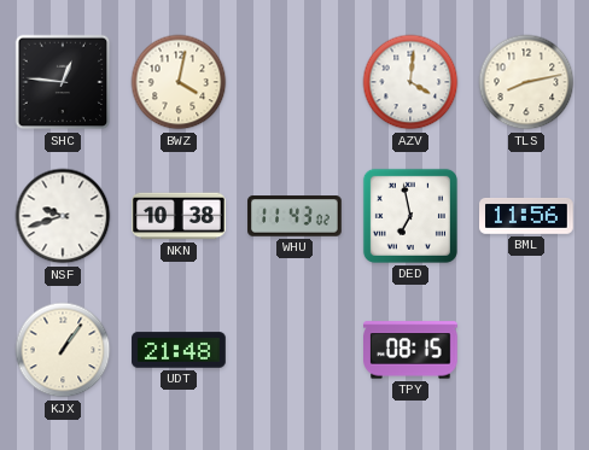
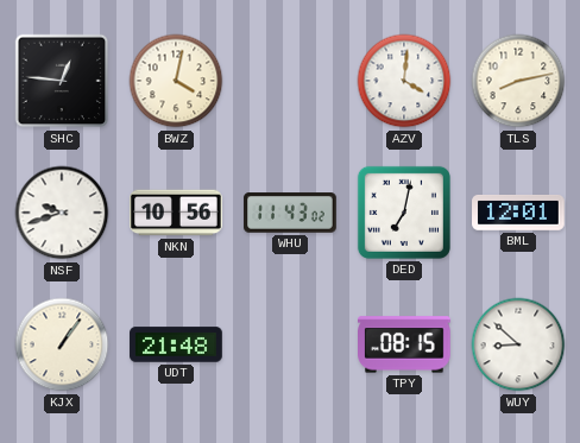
NKN: 10:38 -> 10:56 (176, 213)
DED: 6:58 -> 7:02 (404, 213)
BML: 11:56 -> 12:01 (518, 214)
WUY: none -> 8:52 (518, 344)
